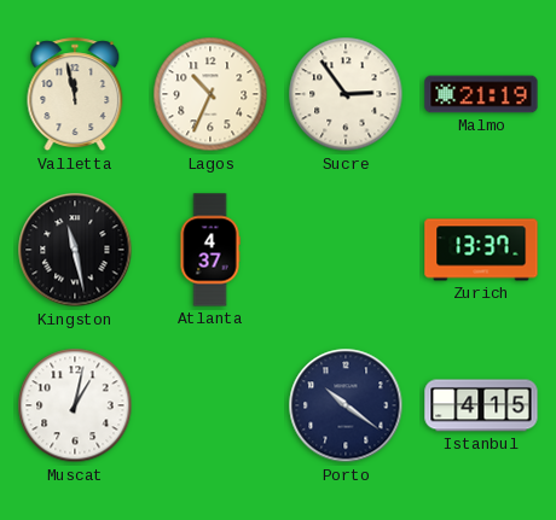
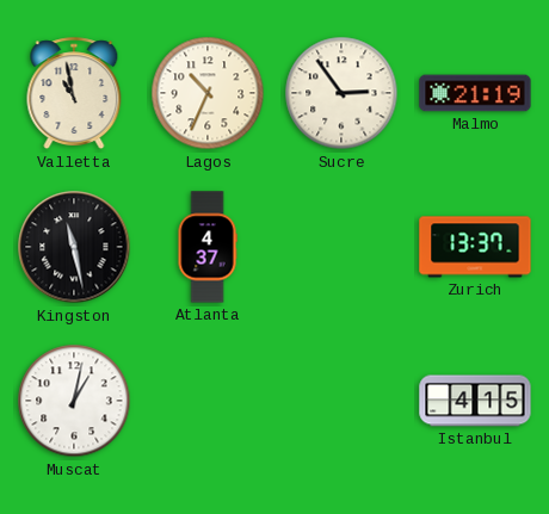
Valletta: 11:58 -> 10:58 (74, 94)
Porto: 10:21 -> none (346, 405)
